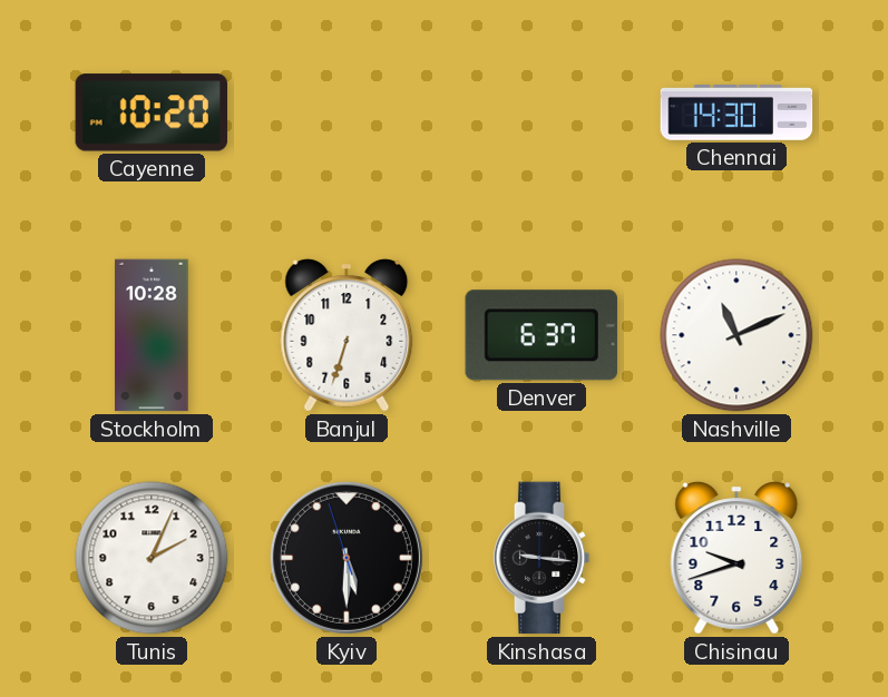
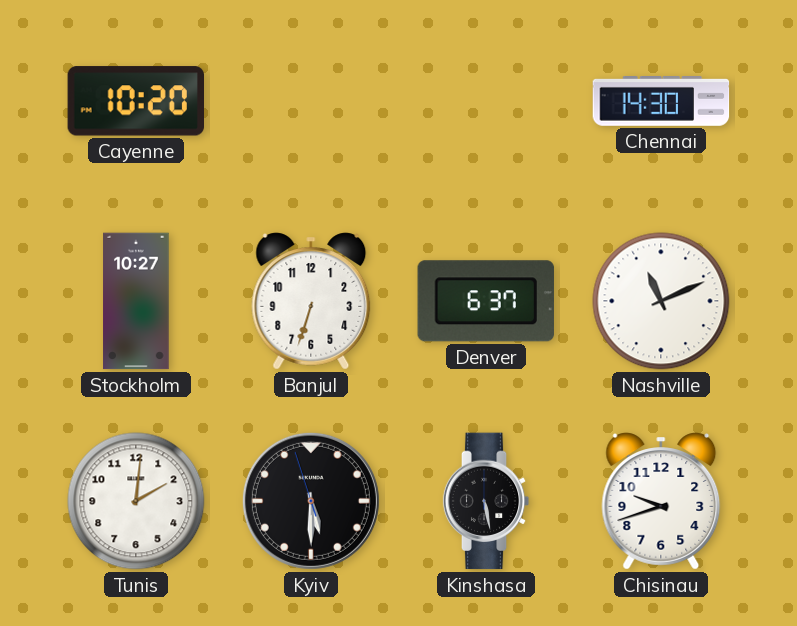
Stockholm: 10:28 -> 10:27 (136, 301)
Tunis: 2:04 -> 2:01 (136, 501)
Kinshasa: 9:16 -> 5:28 (486, 501)
